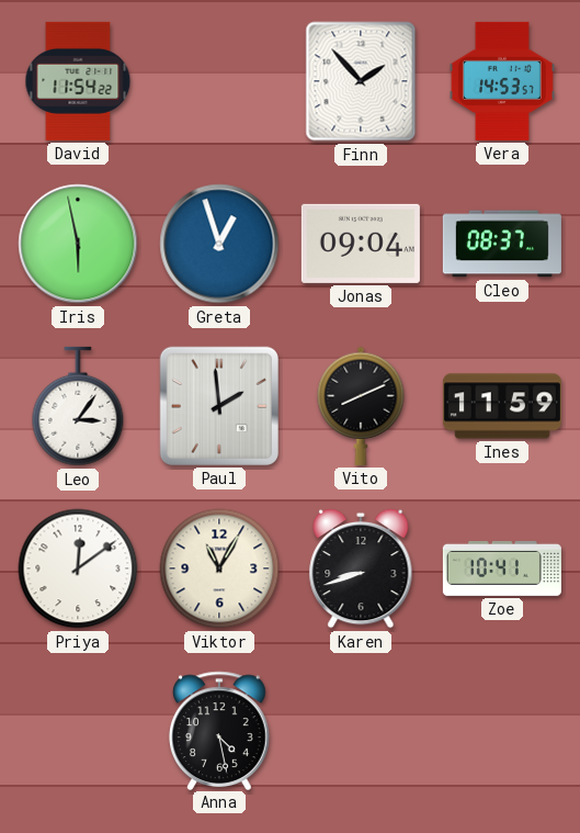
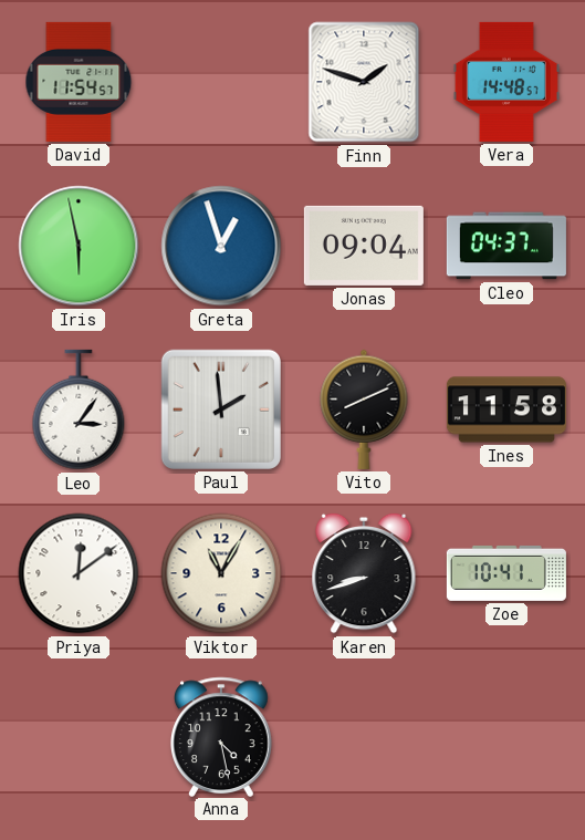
David: 11:54:22 -> 11:54:57 (79, 82)
Finn: 1:53 -> 1:48 (364, 82)
Vera: 14:53 -> 14:48 (506, 82)
Cleo: 08:37 -> 04:37 (506, 246)
Ines: 11:59 -> 11:58 (506, 409)
